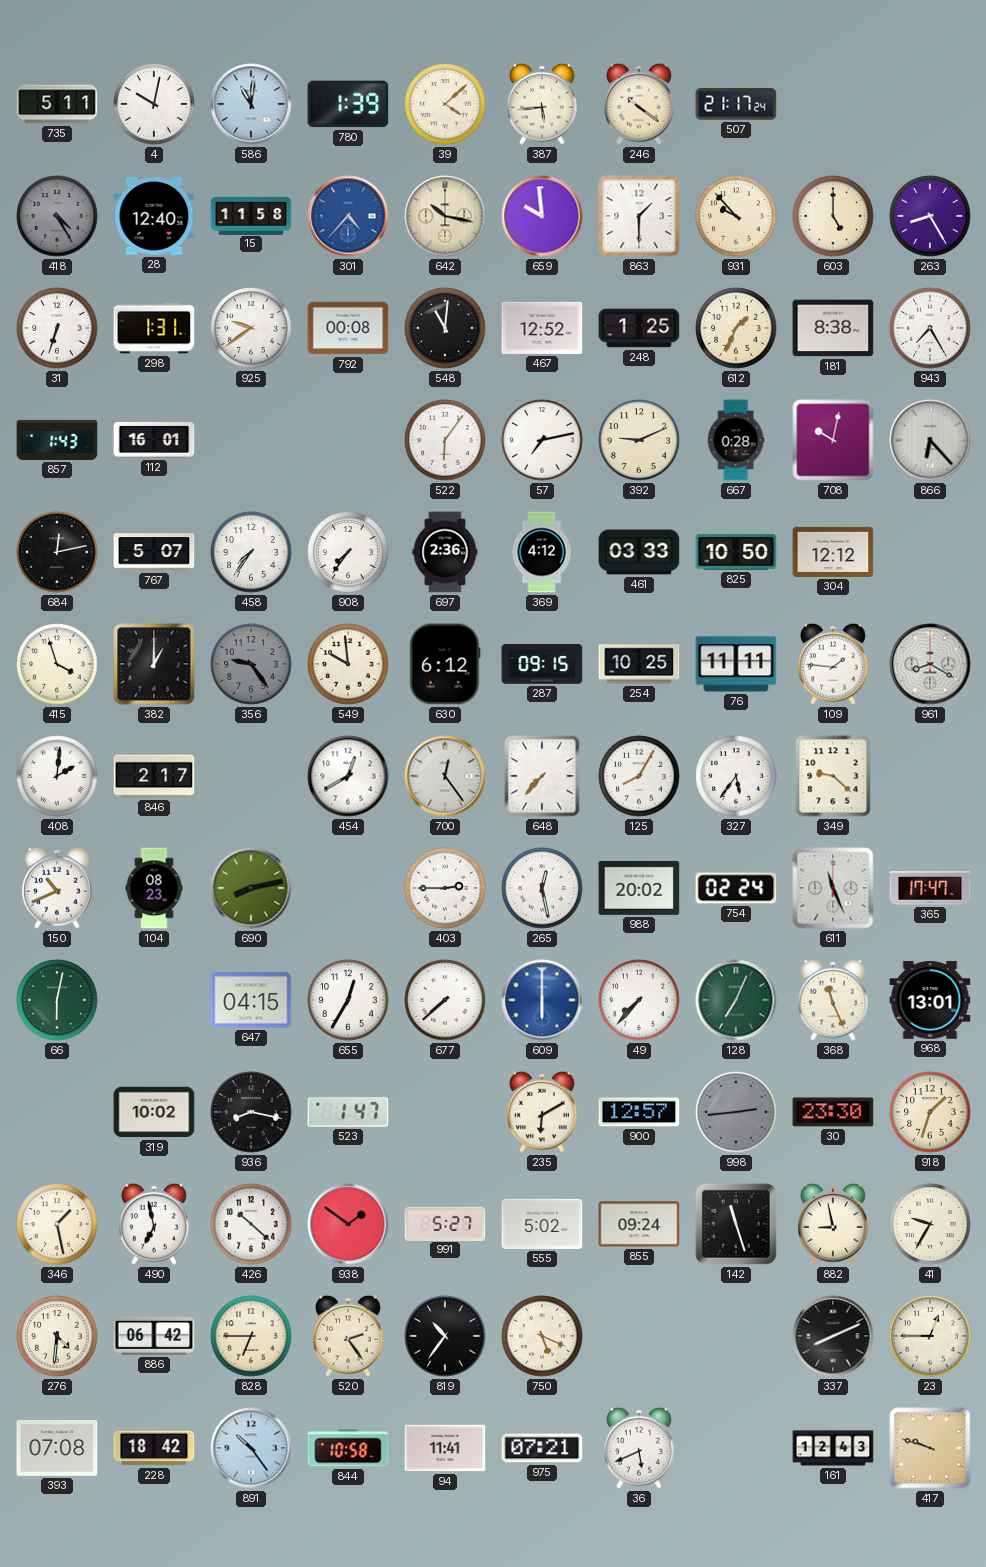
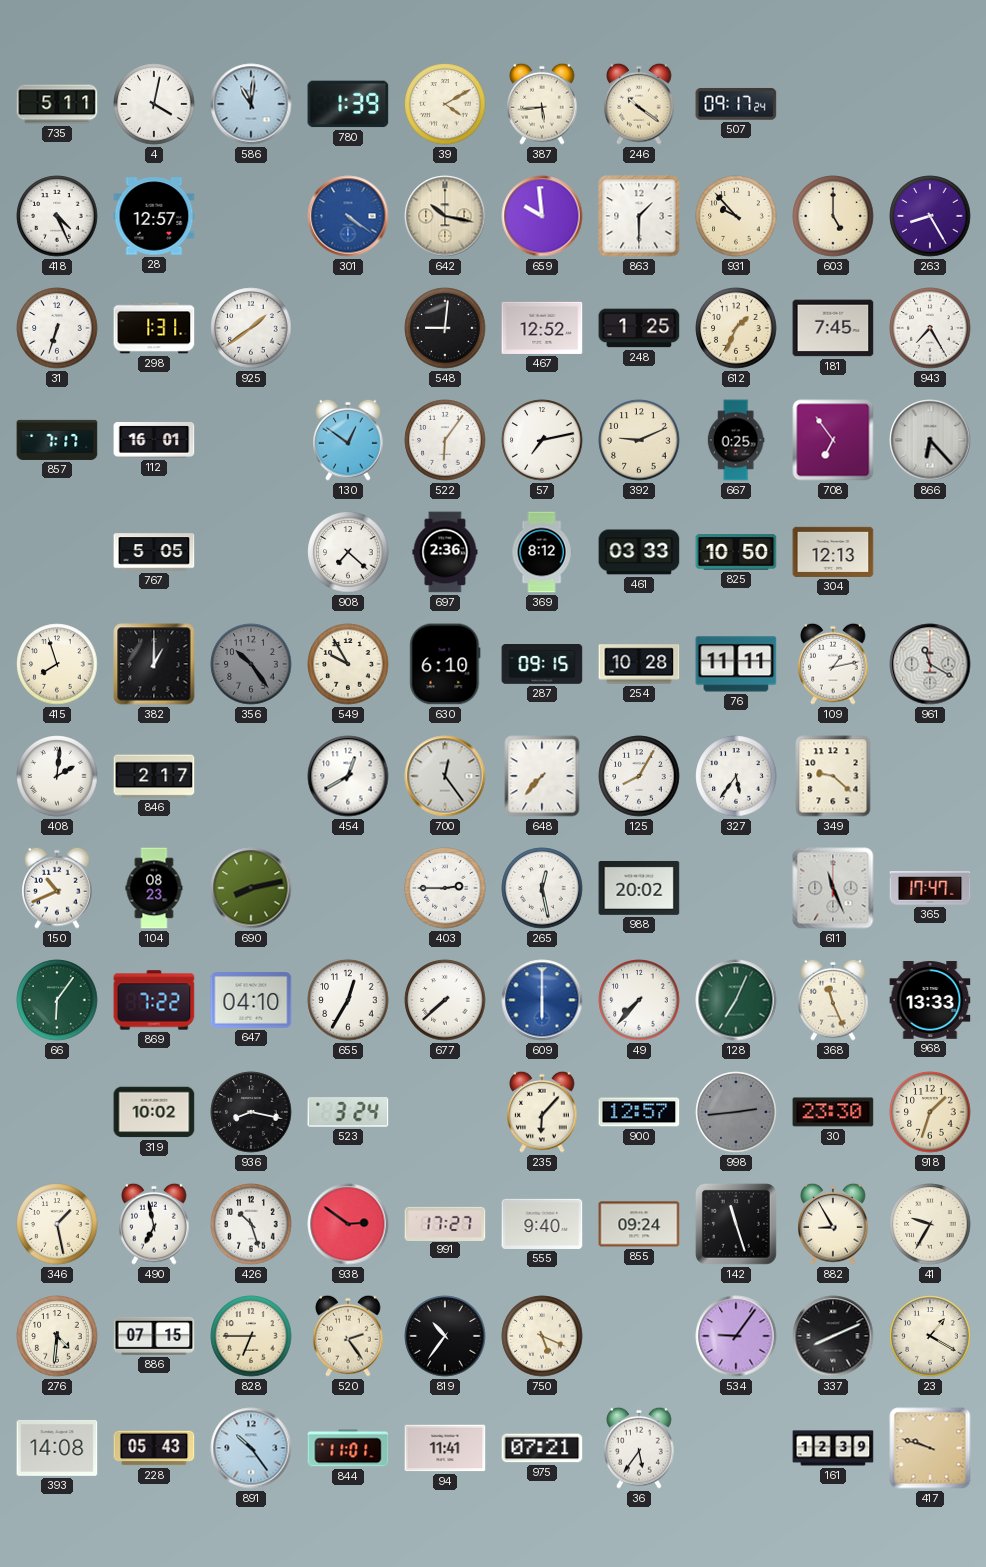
4: 10:02 -> 4:02 (154, 104)
39: 4:08 -> 4:10 (445, 104)
507: 21:17 -> 09:17 (736, 104)
418: 4:25 -> 4:26 (57, 216)
418 dial: grey -> white (57, 216)
28: 12:40 -> 12:57 (154, 216)
15: 11:58 -> none (251, 215)
301: 4:37 -> 4:21 (348, 216)
925: 9:39 -> 1:39 (251, 328)
792: 00:08 -> none (348, 328)
548: 11:01 -> 9:01 (445, 328)
181: 8:38 -> 7:45 (833, 328)
857: 1:43 -> 7:17 (57, 440)
130: none -> 12:51 (348, 440)
667: 0:28 -> 0:25 (736, 440)
708: 10:02 -> 6:54 (833, 440)
684: 12:13 -> none (57, 552)
767: 5:07 -> 5:05 (154, 552)
458: 7:36 -> none (251, 552)
908: 7:36 -> 7:22 (348, 552)
369: 4:12 -> 8:12 (542, 552)
304: 12:12 -> 12:13 (833, 552)
415: 3:57 -> 7:57 (57, 664)
356: 9:24 -> 10:24 (251, 664)
549: 9:59 -> 9:55 (348, 664)
630: 6:12 -> 6:10 (445, 664)
254: 10:25 -> 10:28 (639, 664)
109: 1:46 -> 1:13 (833, 664)
961: 8:20 -> 11:20 (930, 664)
754: 02:24 -> none (736, 888)
66: 6:02 -> 6:06 (57, 1000)
869: none -> 7:22 (154, 1000)
647: 04:15 -> 04:10 (251, 1000)
968: 13:01 -> 13:33 (930, 1000)
523: 1:47 -> 3:24 (348, 1112)
235: 6:10 -> 6:07 (542, 1112)
426: 10:22 -> 10:27 (251, 1224)
938: 1:51 -> 2:51 (348, 1224)
991: 5:27 -> 17:27 (445, 1223)
555: 5:02 -> 9:40 (542, 1224)
882: 8:58 -> 8:55 (833, 1224)
886: 06:42 -> 07:15 (154, 1336)
534: none -> 9:06 (736, 1336)
23: 12:45 -> 1:20 (930, 1336)
393: 07:08 -> 14:08 (57, 1448)
228: 18:42 -> 05:43 (154, 1448)
844: 10:58 -> 11:01 (348, 1448)
36: 5:41 -> 5:36 (639, 1448)
161: 12:43 -> 12:39 (833, 1448)
